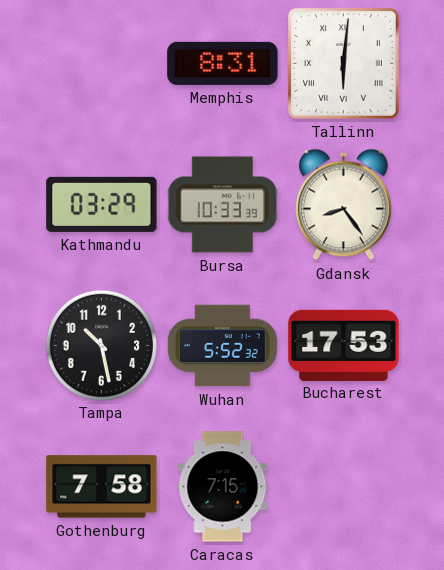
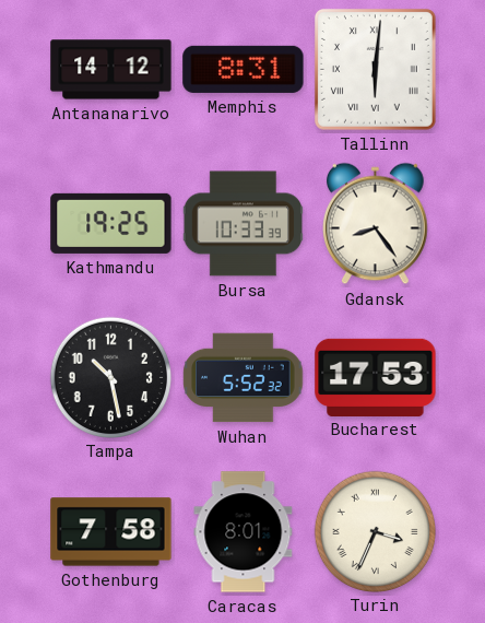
Antananarivo: none -> 14:12 (111, 70)
Kathmandu: 03:29 -> 19:25 (111, 223)
Caracas: 7:15 -> 8:01 (244, 532)
Turin: none -> 3:34 (375, 531)
